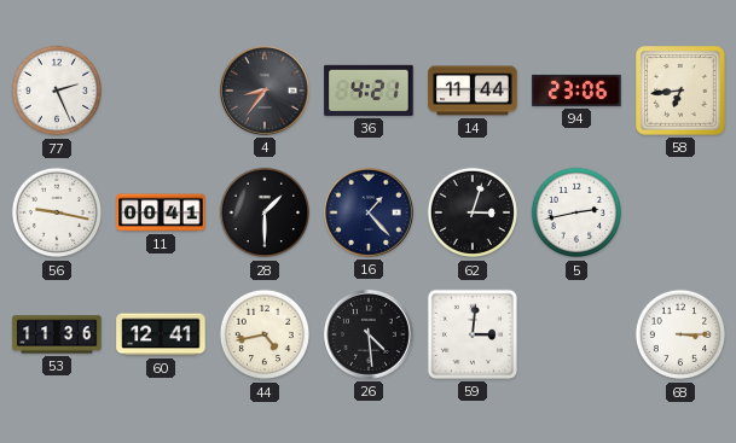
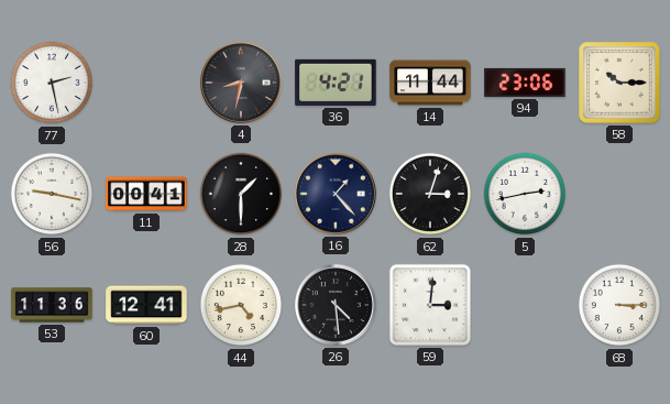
77: 2:26 -> 2:28 (52, 83)
4: 8:36 -> 8:32 (242, 84)
58: 6:44 -> 10:15 (619, 83)
